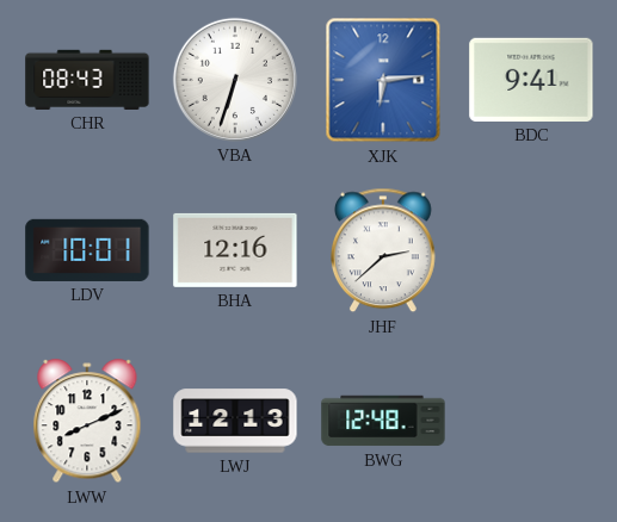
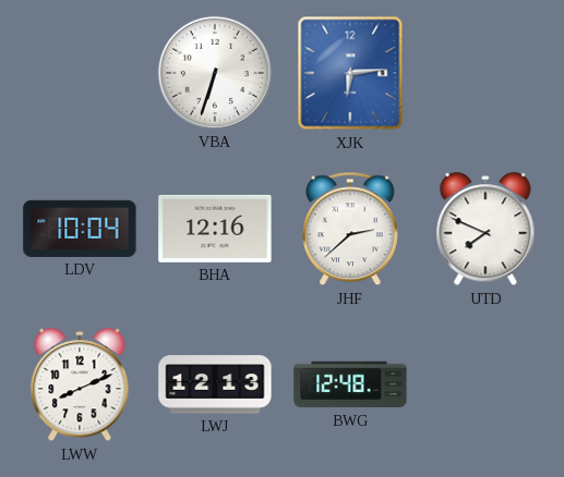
CHR: 08:43 -> none (87, 80)
BDC: 9:41 -> none (531, 80)
LDV: 10:01 -> 10:04 (80, 229)
UTD: none -> 7:49 (485, 230)
